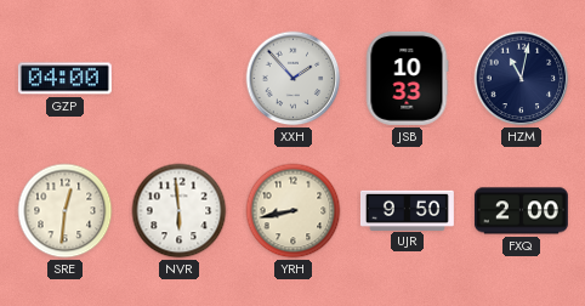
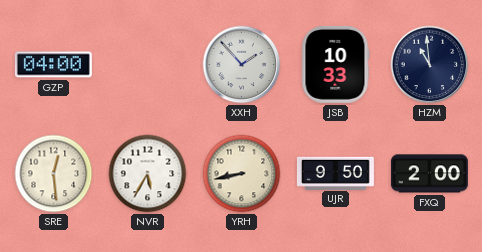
HZM: 11:02 -> 10:59 (430, 65)
SRE: 12:31 -> 12:29 (54, 174)
NVR: 5:59 -> 5:35 (148, 174)
